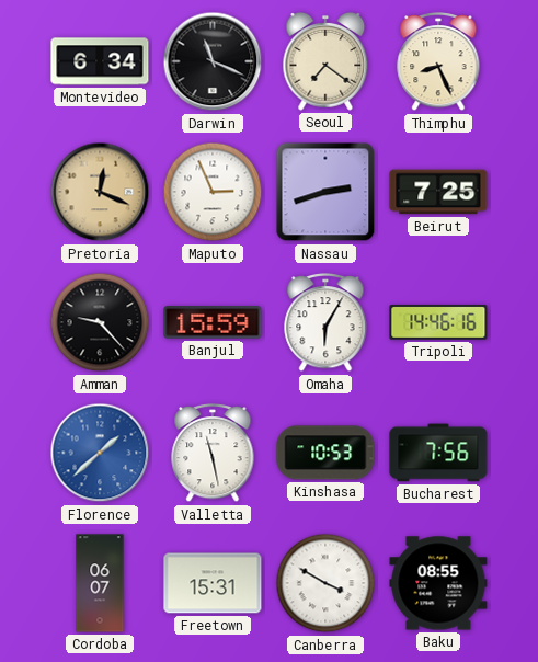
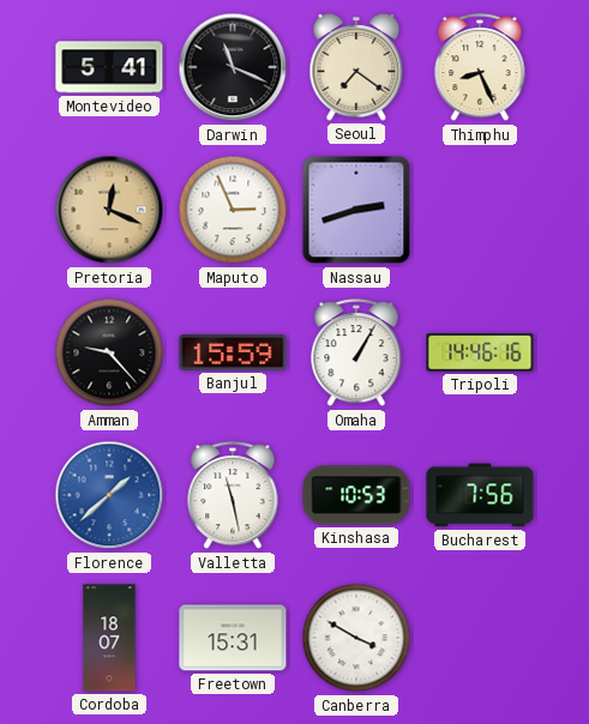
Montevideo: 6:34 -> 5:41 (109, 67)
Beirut: 7:25 -> none (438, 192)
Omaha: 6:05 -> 1:05 (356, 354)
Cordoba: 06:07 -> 18:07 (109, 638)
Baku: 08:55 -> none (438, 583)
